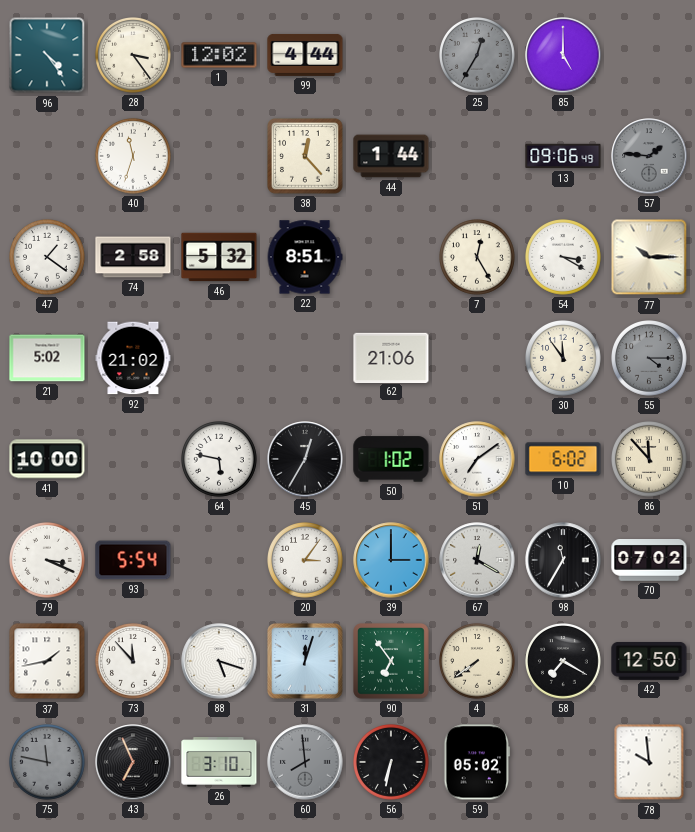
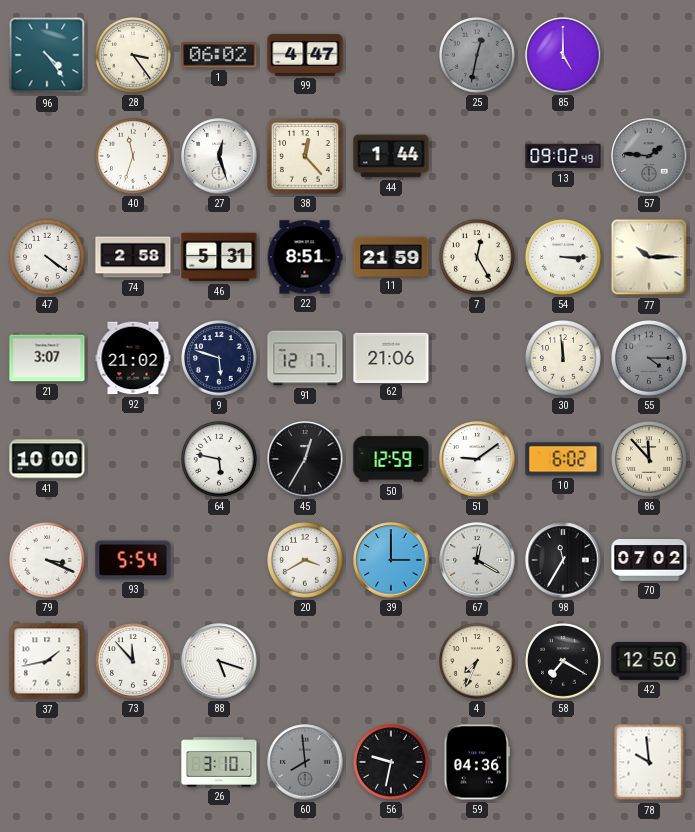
1: 12:02 -> 06:02 (219, 55)
99: 4:44 -> 4:47 (305, 55)
25: 12:35 -> 12:32 (478, 56)
27: none -> 12:27 (219, 156)
13: 09:06 -> 09:02 (563, 156)
47: 1:21 -> 4:21 (48, 258)
46: 5:32 -> 5:31 (219, 257)
11: none -> 21:59 (391, 256)
54: 3:20 -> 3:15 (564, 258)
21: 5:02 -> 3:07 (47, 358)
9: none -> 5:48 (220, 359)
91: none -> 12:17 (305, 358)
30: 11:54 -> 11:59 (564, 359)
50: 1:02 -> 12:59 (391, 459)
51: 7:09 -> 9:09 (477, 459)
20: 3:06 -> 3:40 (306, 561)
31: 12:03 -> none (305, 661)
90: 6:54 -> none (391, 661)
4: 7:39 -> 7:34 (478, 662)
75: 11:47 -> none (48, 763)
43: 6:56 -> none (133, 762)
56: 6:32 -> 9:32 (392, 763)
59: 05:02 -> 04:36 (477, 762)
